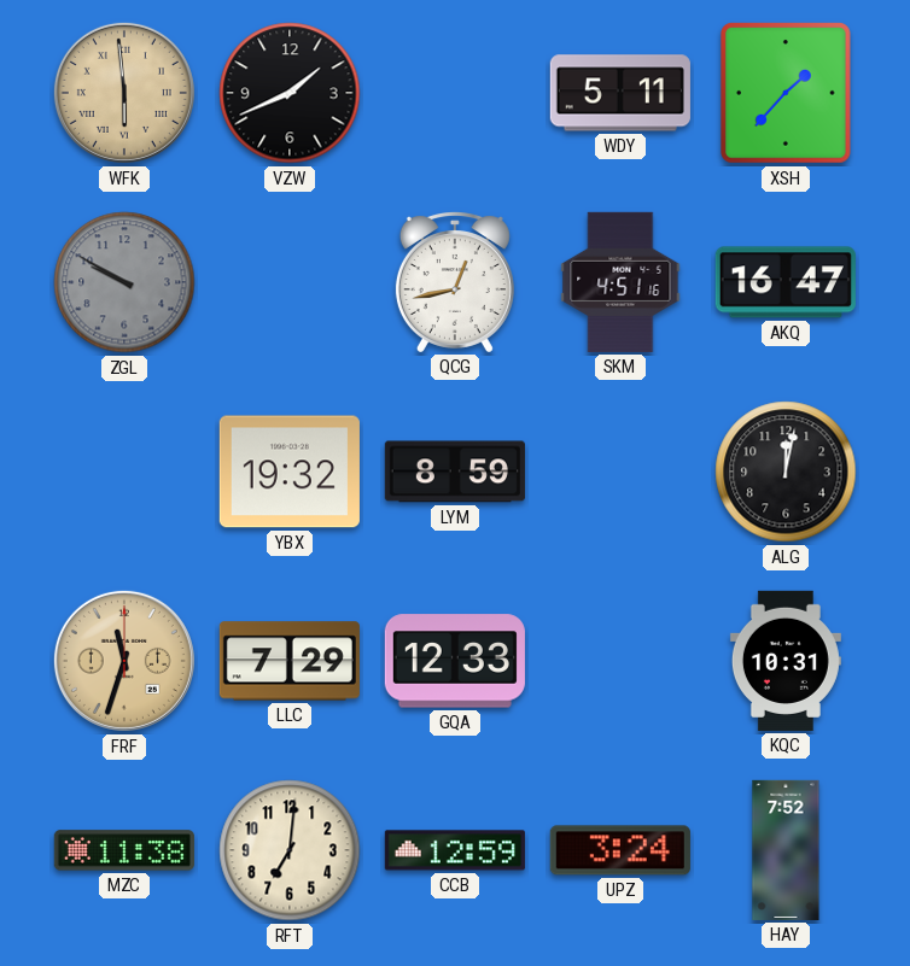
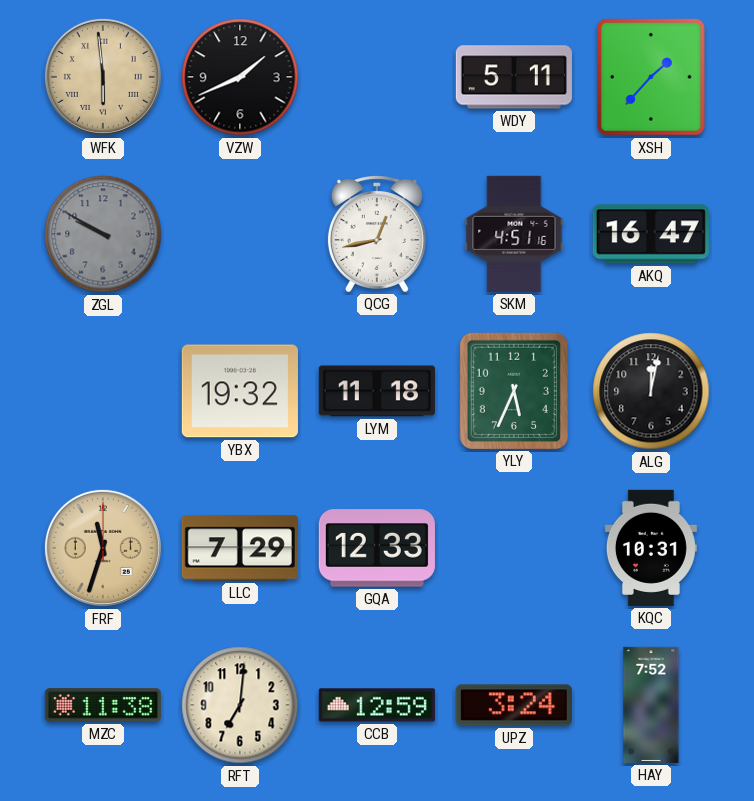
LYM: 8:59 -> 11:18 (377, 391)
YLY: none -> 5:34 (514, 391)
